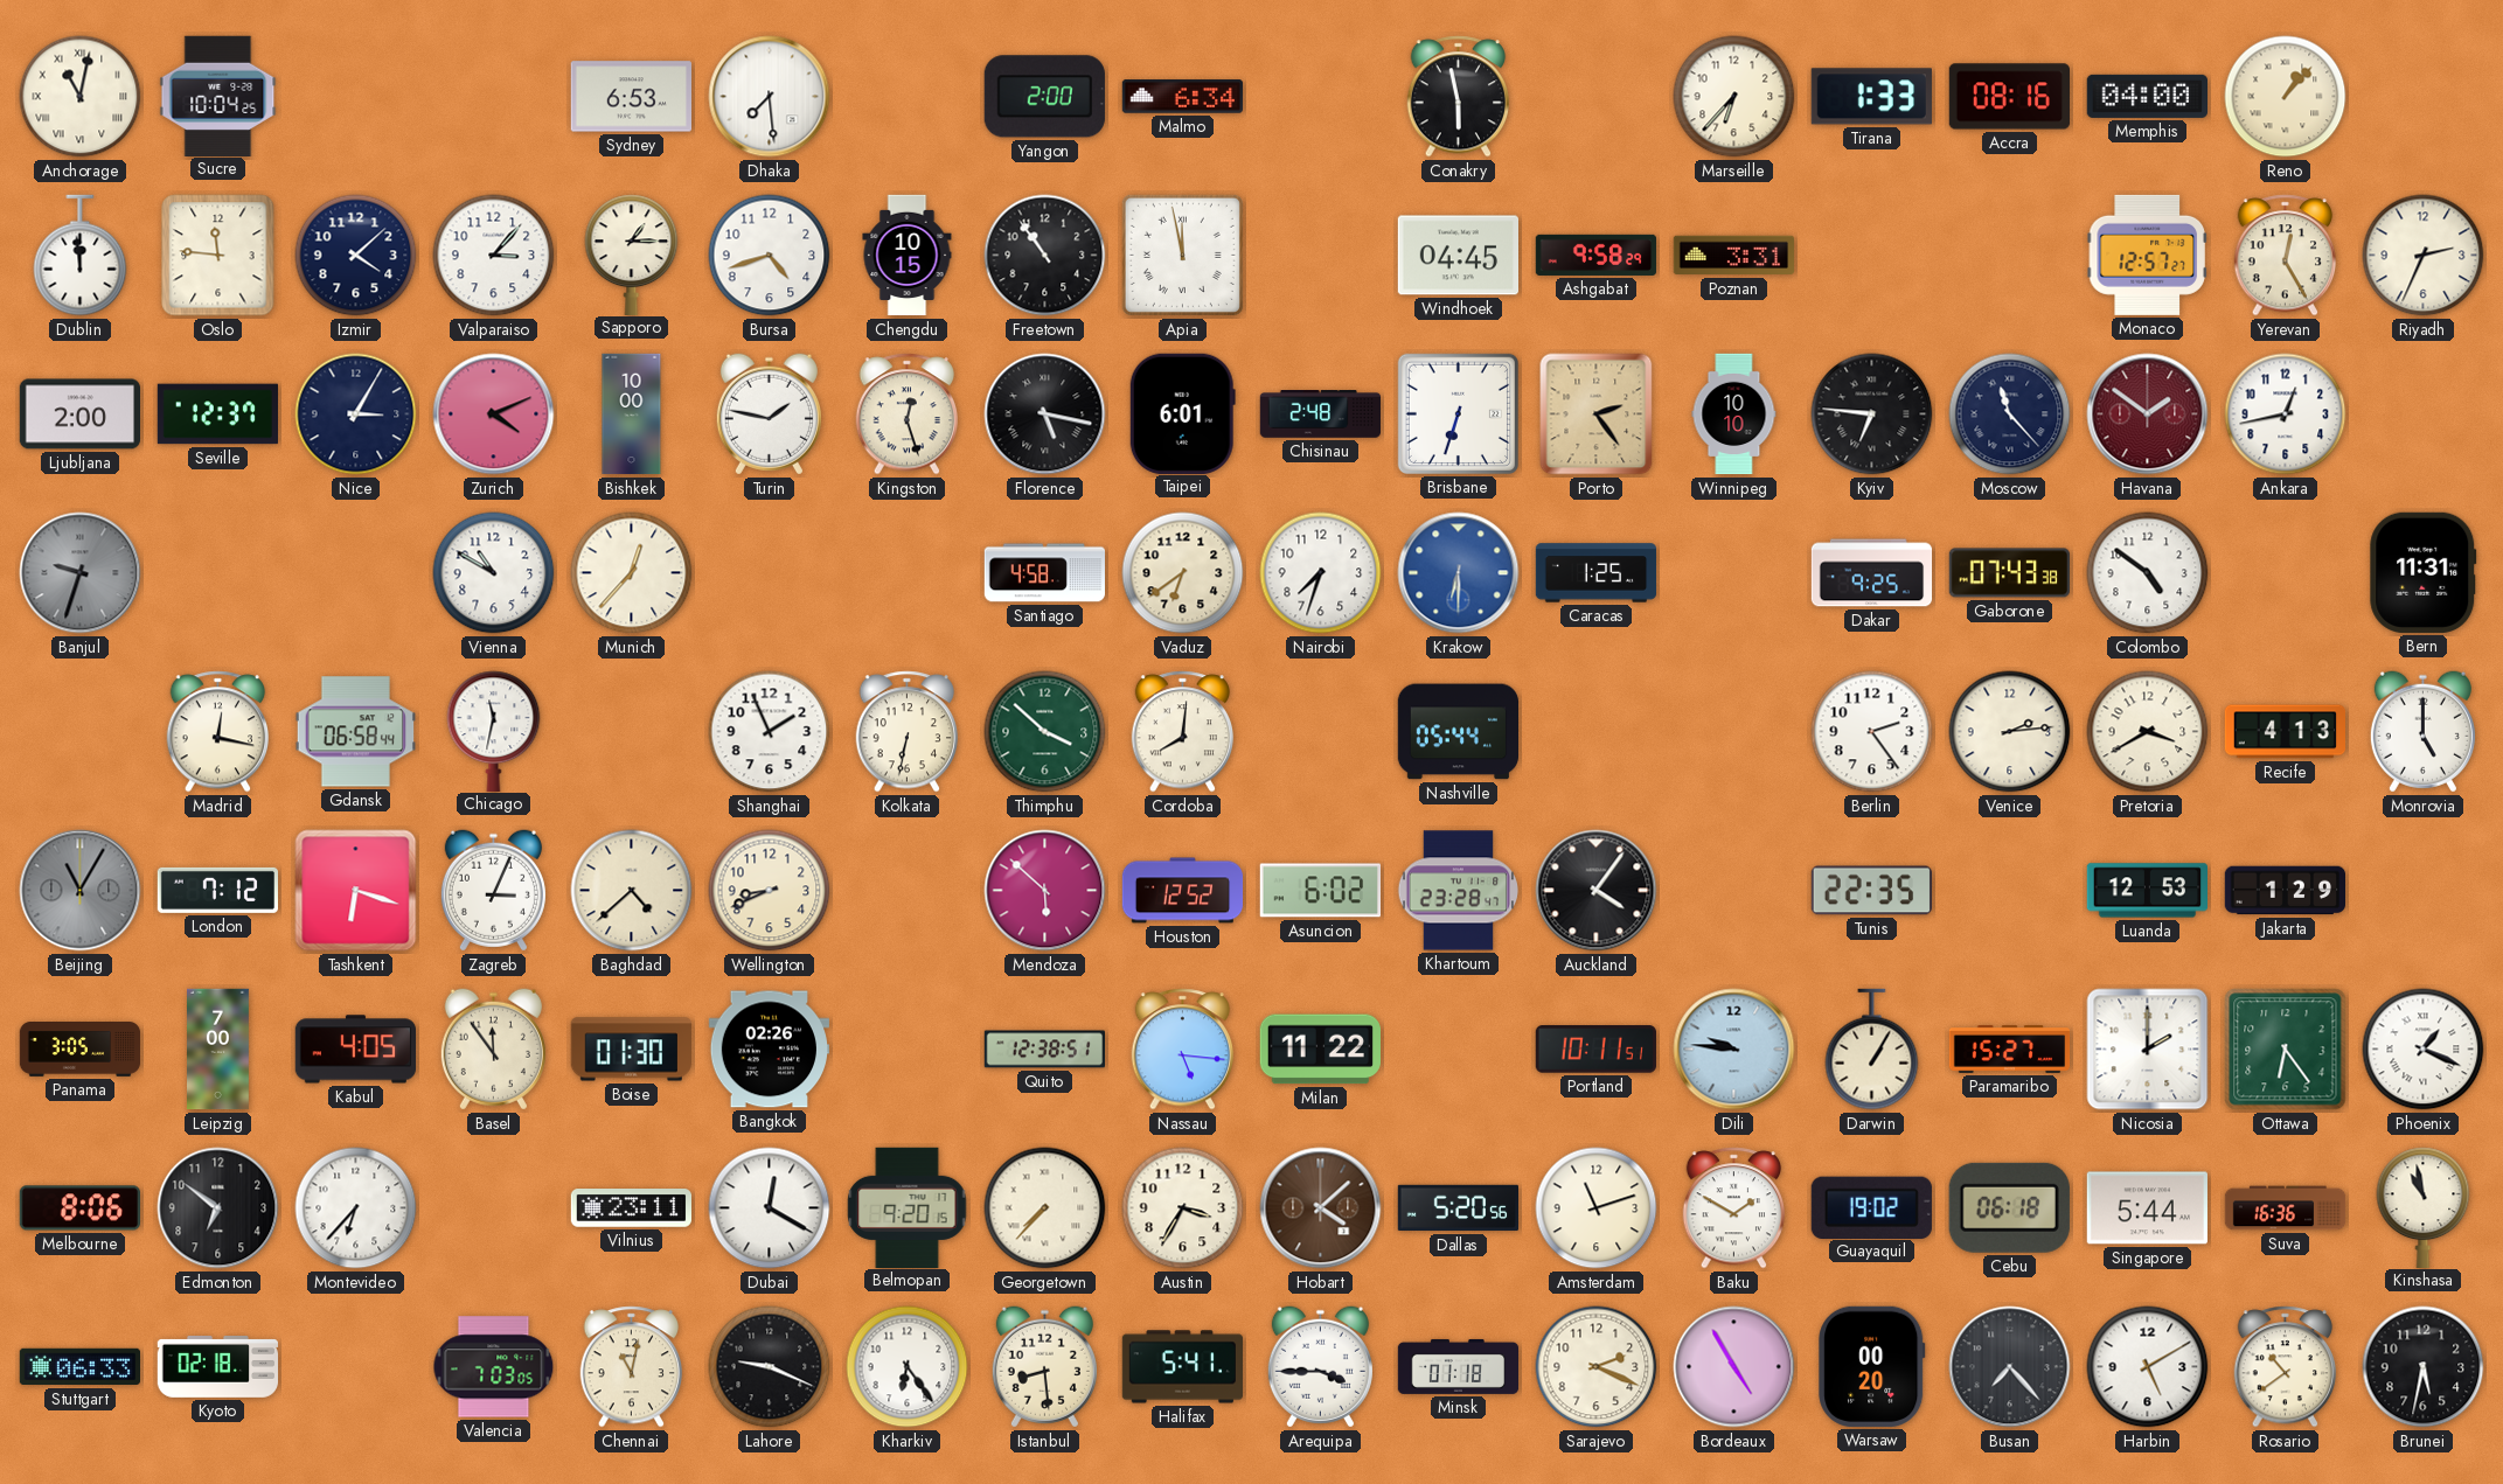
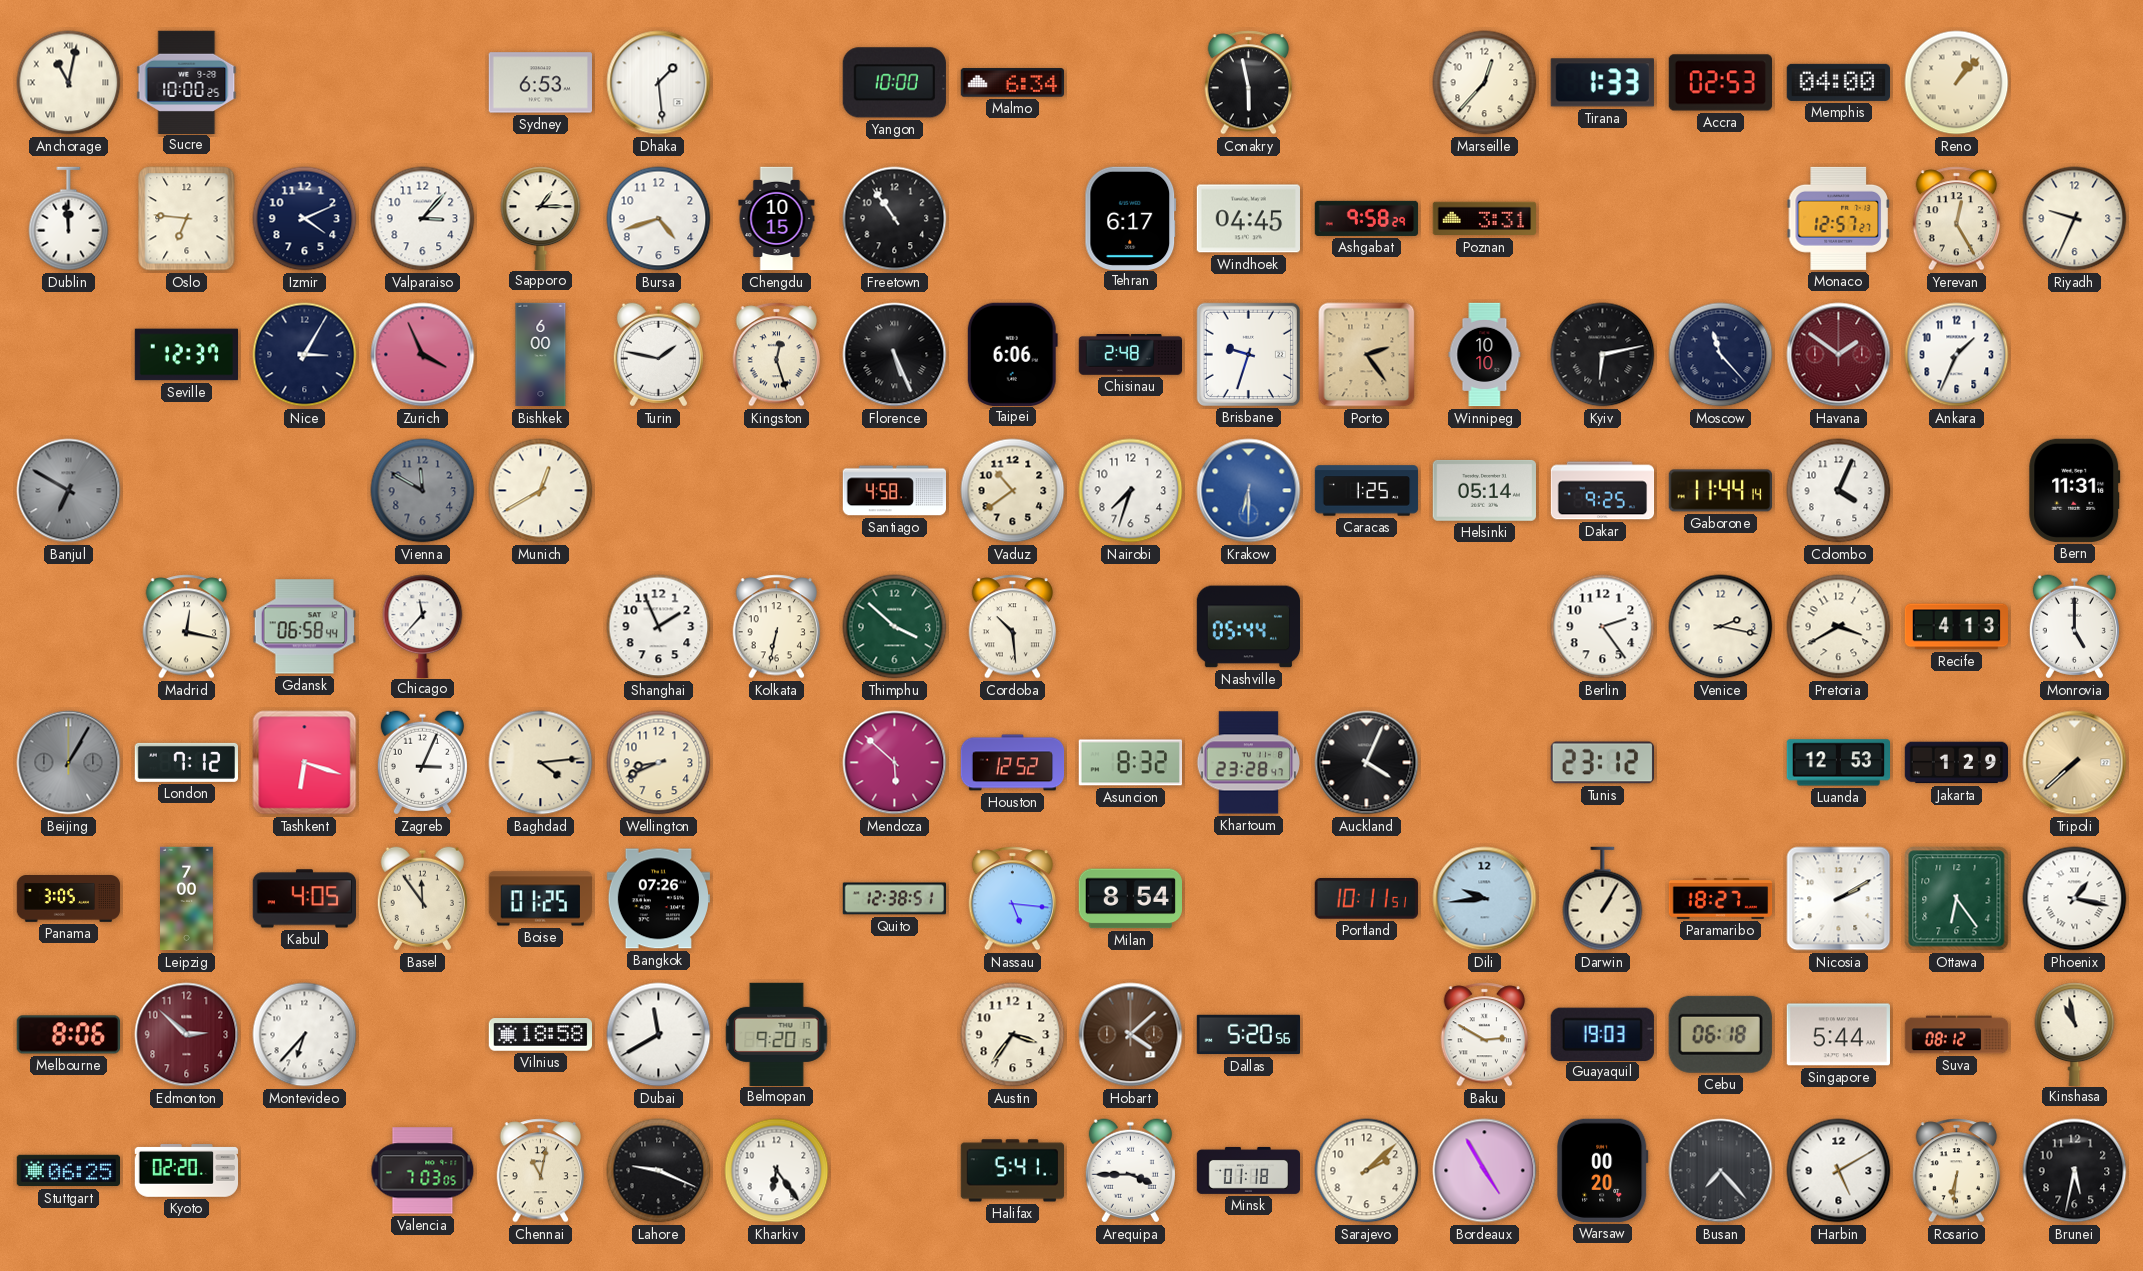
Sucre: 10:04 -> 10:00 (187, 82)
Dhaka: 7:29 -> 1:29 (659, 83)
Yangon: 2:00 -> 10:00 (894, 83)
Marseille: 6:37 -> 12:37 (1485, 83)
Accra: 08:16 -> 02:53 (1720, 83)
Oslo: 11:46 -> 6:46 (187, 219)
Izmir: 4:08 -> 4:11 (305, 219)
Apia: 11:58 -> none (1182, 255)
Tehran: none -> 6:17 (1131, 218)
Riyadh: 2:34 -> 9:34 (2075, 219)
Ljubljana: 2:00 -> none (79, 414)
Zurich: 4:11 -> 3:56 (423, 355)
Bishkek: 10:00 -> 6:00 (541, 355)
Florence: 5:17 -> 5:26 (895, 355)
Taipei: 6:01 -> 6:06 (1012, 354)
Brisbane: 6:33 -> 9:33 (1248, 354)
Kyiv: 6:46 -> 6:13 (1603, 355)
Ankara: 12:43 -> 1:34 (1957, 355)
Banjul: 9:33 -> 6:50 (69, 491)
Vienna: 10:50 -> 11:50 (423, 491)
Vienna dial: white -> grey (423, 491)
Munich: 12:37 -> 12:40 (541, 491)
Vaduz: 6:39 -> 10:39 (1013, 491)
Helsinki: none -> 05:14 (1484, 490)
Gaborone: 07:43 -> 11:44 (1720, 491)
Colombo: 4:51 -> 4:04 (1839, 491)
Chicago: 11:32 -> 11:37 (423, 626)
Cordoba: 8:01 -> 10:29 (1013, 627)
Venice: 2:14 -> 2:17 (1721, 627)
Beijing: 11:05 -> 1:05 (69, 763)
Baghdad: 4:38 -> 4:14 (541, 763)
Asuncion: 6:02 -> 8:32 (1130, 763)
Auckland: 4:06 -> 4:04 (1367, 763)
Tunis: 22:35 -> 23:12 (1602, 763)
Tripoli: none -> 7:38 (2075, 763)
Boise: 01:30 -> 01:25 (540, 899)
Bangkok: 02:26 -> 07:26 (658, 899)
Milan: 11:22 -> 8:54 (1130, 899)
Dili: 9:46 -> 9:44 (1485, 899)
Paramaribo: 15:27 -> 18:27 (1721, 899)
Nicosia: 2:00 -> 2:10 (1839, 899)
Phoenix: 1:19 -> 1:17 (2075, 899)
Edmonton: 6:51 -> 2:52 (187, 1035)
Edmonton dial: black -> burgundy (187, 1035)
Vilnius: 23:11 -> 18:58 (540, 1035)
Dubai: 12:20 -> 11:40 (659, 1035)
Georgetown: 7:37 -> none (1045, 1208)
Austin: 3:35 -> 3:36 (1013, 1035)
Amsterdam: 11:12 -> none (1597, 1208)
Baku: 1:50 -> 2:50 (1485, 1035)
Guayaquil: 19:02 -> 19:03 (1602, 1034)
Suva: 16:36 -> 08:12 (1957, 1035)
Stuttgart: 06:33 -> 06:25 (68, 1171)
Kyoto: 02:18 -> 02:20 (187, 1171)
Istanbul: 8:29 -> none (1044, 1367)
Sarajevo: 2:19 -> 2:08 (1367, 1171)
Rosario: 10:39 -> 6:31 (1957, 1171)
